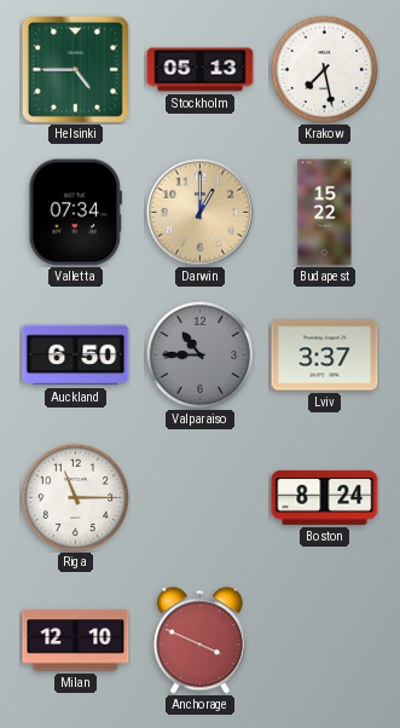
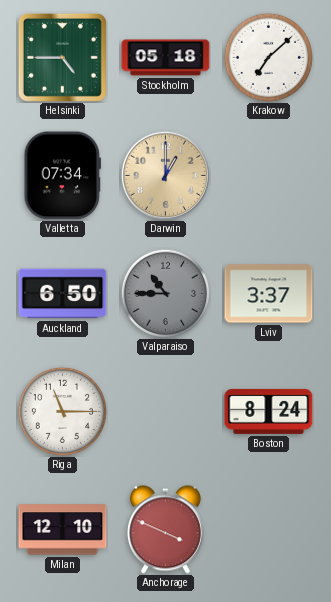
Stockholm: 05:13 -> 05:18 (166, 58)
Krakow: 7:28 -> 7:08 (268, 57)
Budapest: 15:22 -> none (325, 213)
